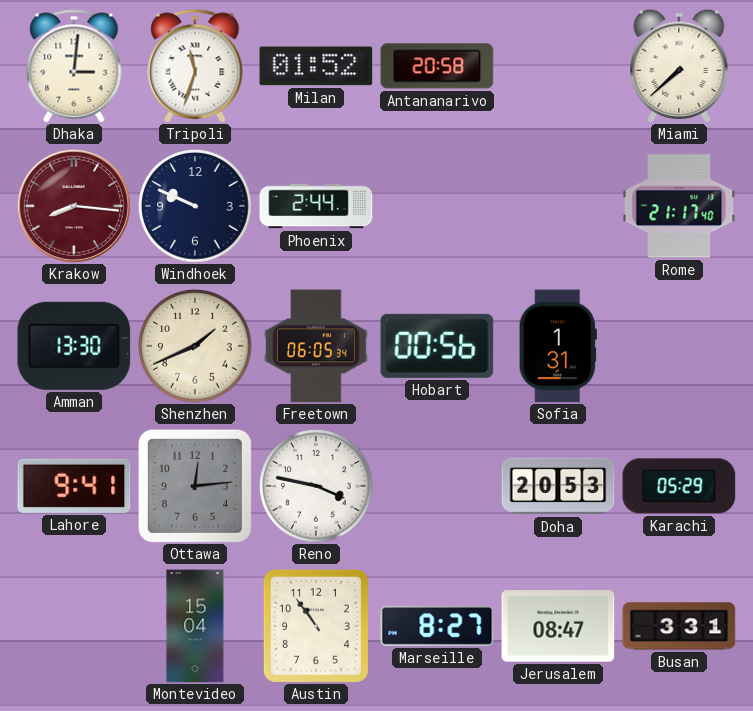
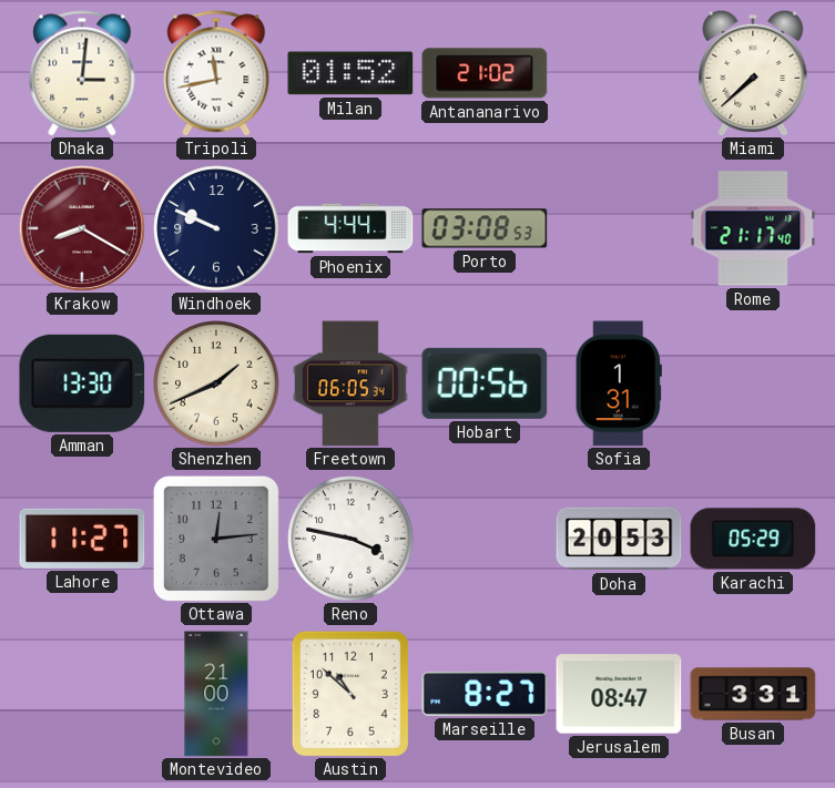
Tripoli: 11:33 -> 11:43 (216, 73)
Antananarivo: 20:58 -> 21:02 (485, 73)
Krakow: 8:16 -> 8:20 (82, 228)
Phoenix: 2:44 -> 4:44 (350, 228)
Porto: none -> 03:08 (485, 228)
Lahore: 9:41 -> 11:27 (82, 539)
Montevideo: 15:04 -> 21:00 (216, 694)
Austin: 10:54 -> 10:52 (350, 694)
